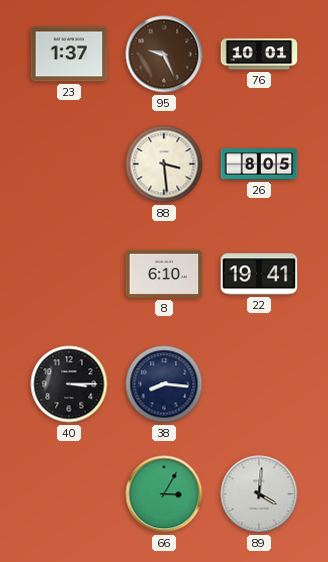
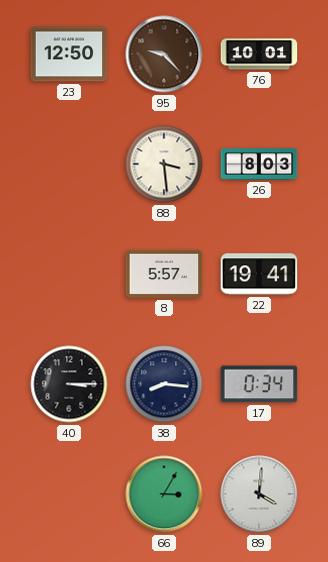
23: 1:37 -> 12:50 (69, 54)
95: 9:26 -> 9:23 (164, 54)
26: 8:05 -> 8:03 (259, 164)
8: 6:10 -> 5:57 (164, 274)
17: none -> 0:34 (259, 384)
